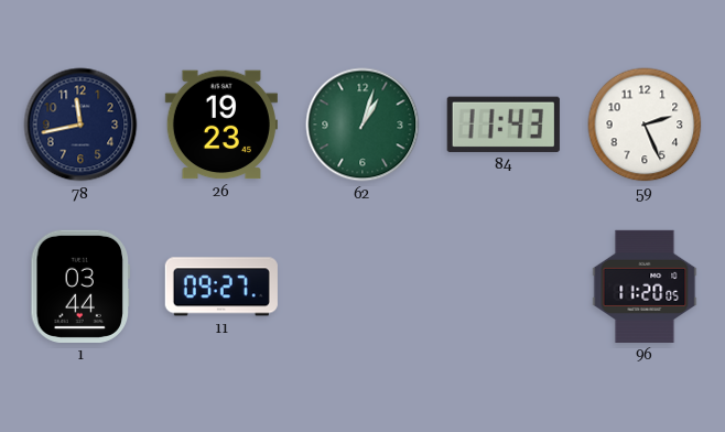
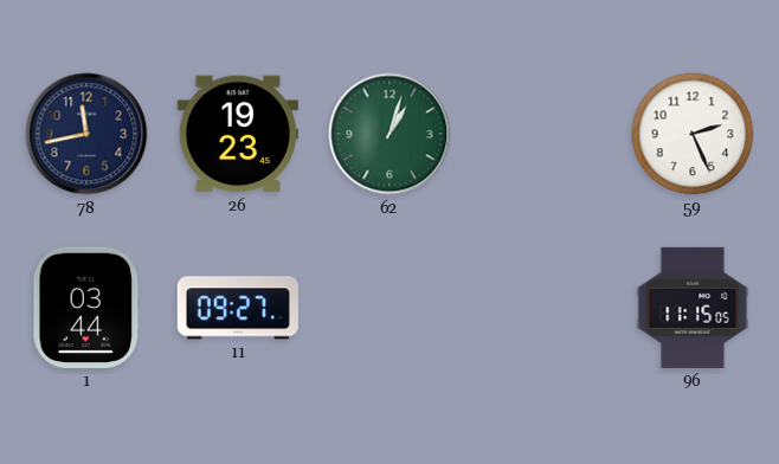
84: 11:43 -> none (504, 125)
96: 11:20 -> 11:15 (693, 308)
